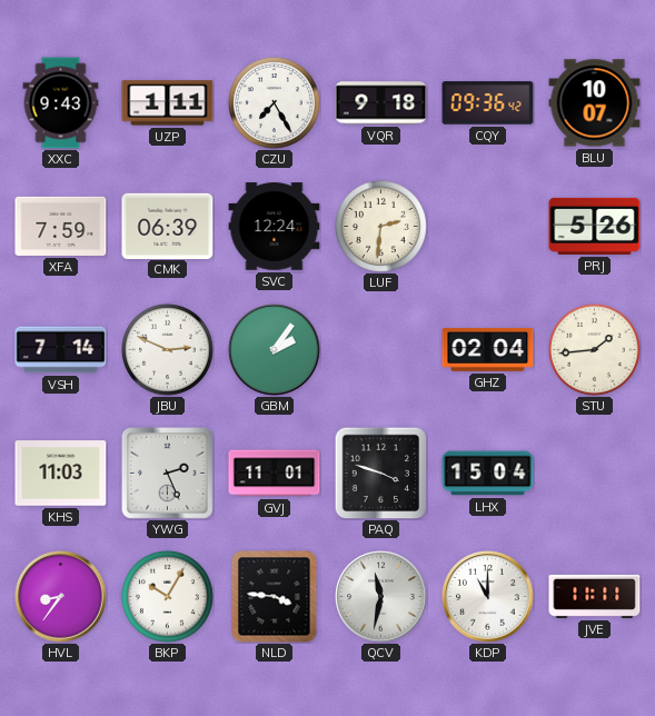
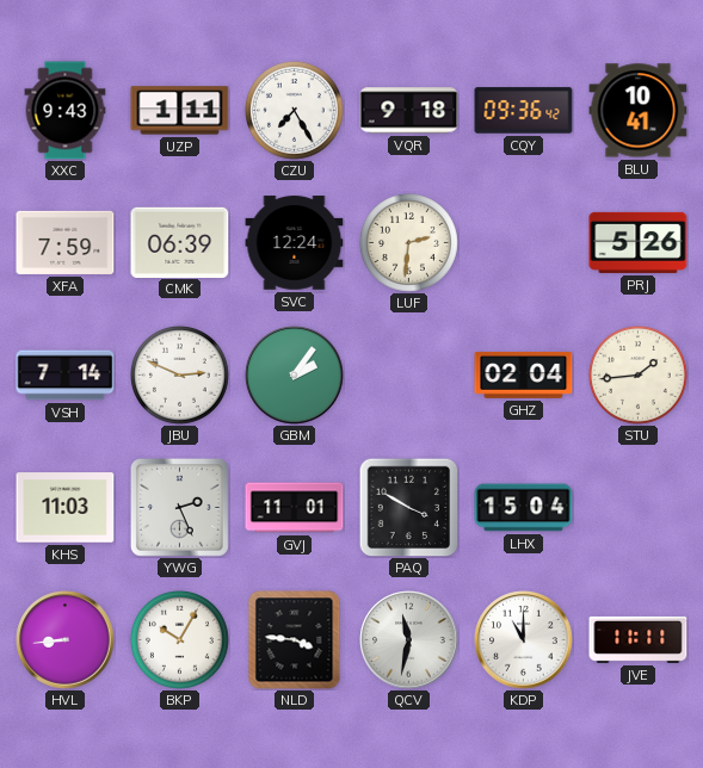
BLU: 10:07 -> 10:41 (639, 111)
PAQ: 3:48 -> 3:50 (408, 507)
HVL: 8:36 -> 8:44 (66, 640)
